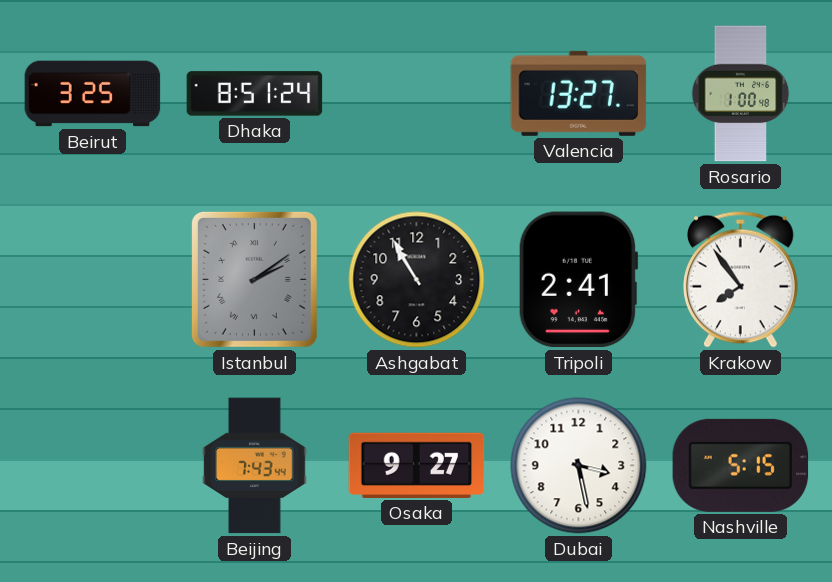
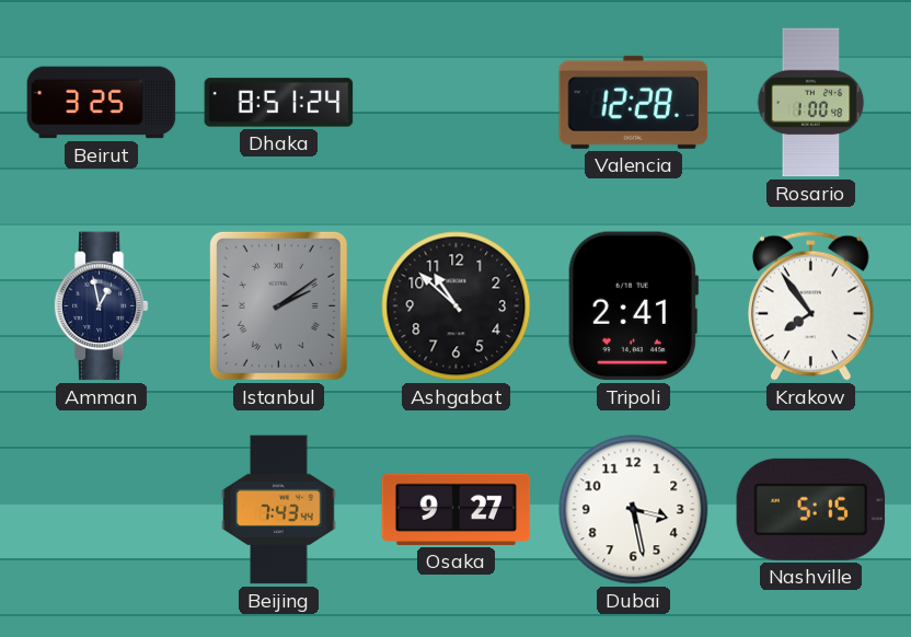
Valencia: 13:27 -> 12:28 (634, 102)
Amman: none -> 12:58 (101, 306)
Ashgabat: 10:55 -> 10:52 (457, 306)
